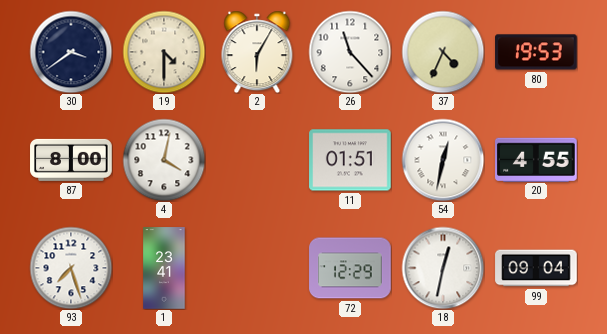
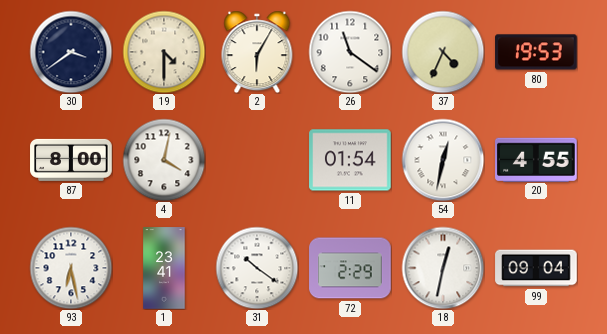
26: 11:23 -> 11:21 (350, 52)
11: 01:51 -> 01:54 (350, 160)
93: 7:27 -> 6:28 (71, 268)
31: none -> 10:21 (257, 268)
72: 12:29 -> 2:29 (350, 268)
